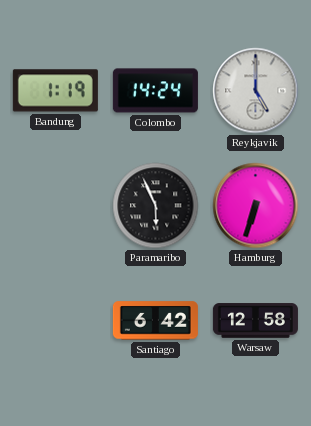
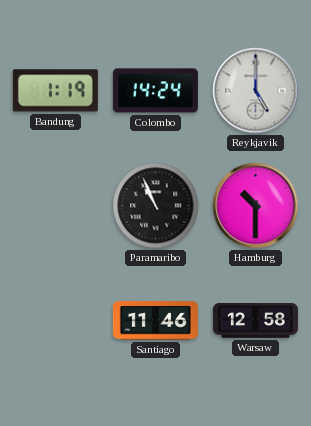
Paramaribo: 5:56 -> 10:56 (156, 206)
Hamburg: 6:33 -> 10:30 (256, 206)
Santiago: 6:42 -> 11:46 (155, 321)
